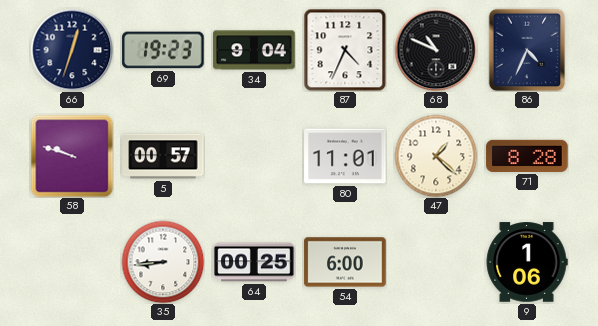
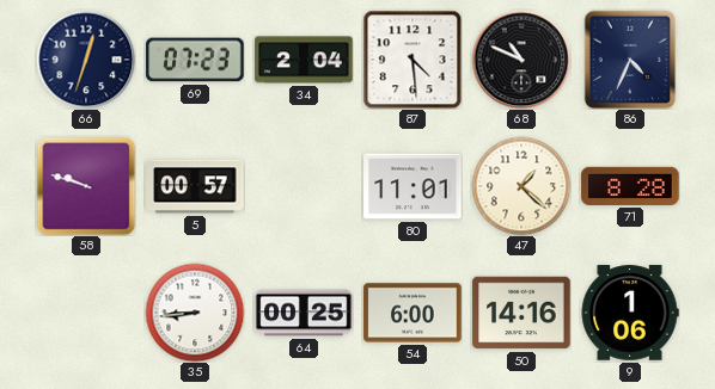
69: 19:23 -> 07:23 (195, 60)
34: 9:04 -> 2:04 (304, 60)
87: 4:34 -> 4:29 (412, 60)
50: none -> 14:16 (521, 313)
